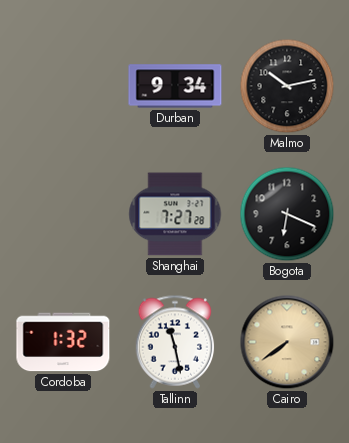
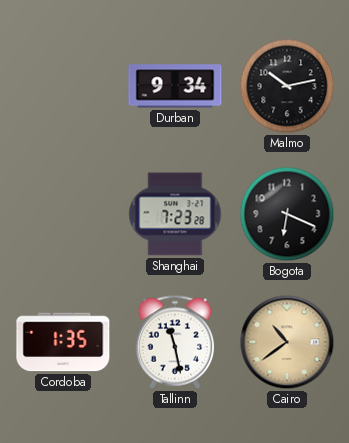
Shanghai: 7:27 -> 7:23 (175, 214)
Cordoba: 1:32 -> 1:35 (63, 342)
Cairo: 7:39 -> 10:39 (287, 342)
